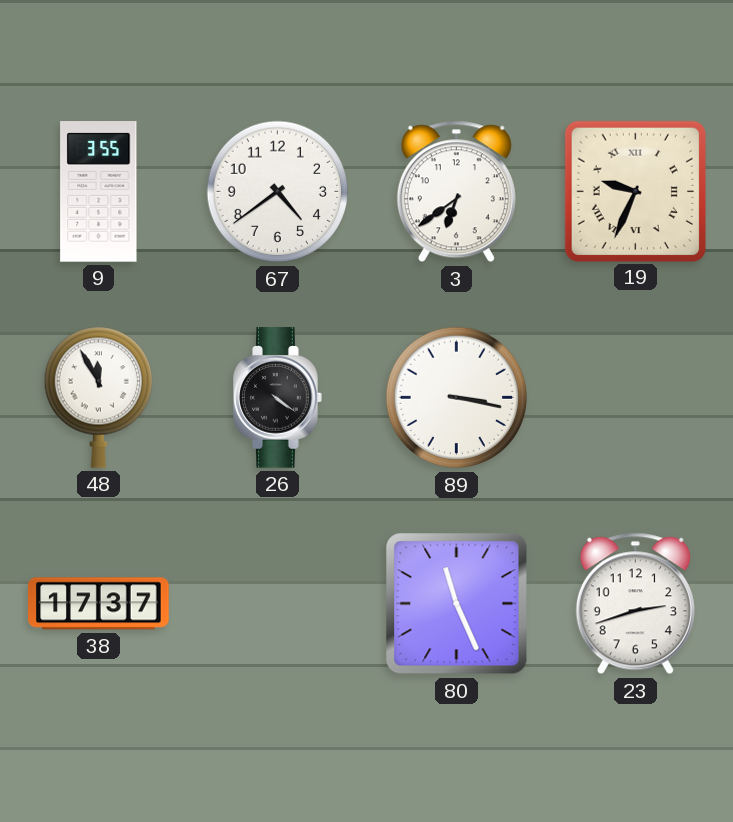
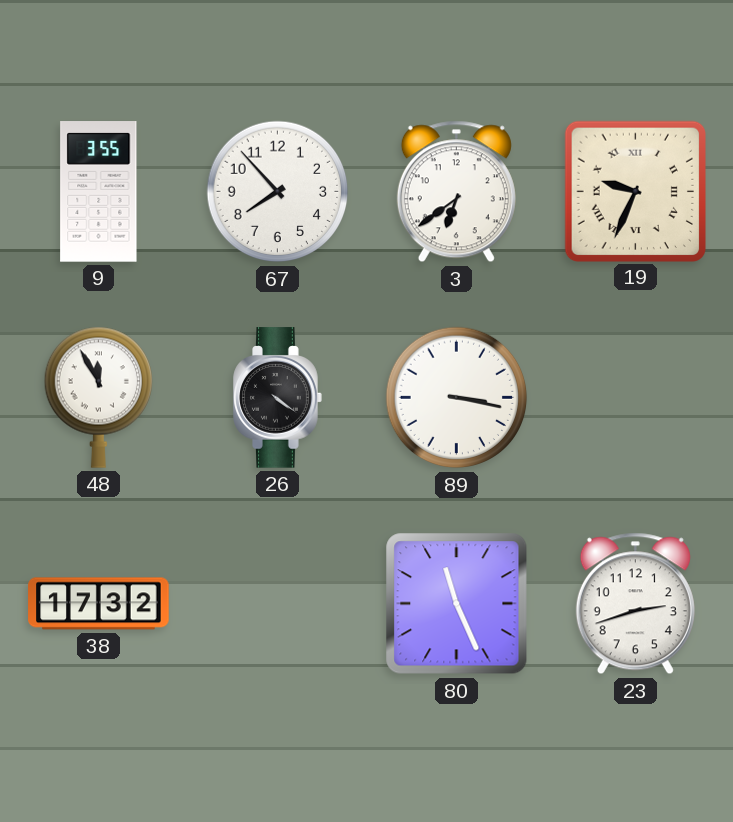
67: 4:39 -> 7:53 (278, 192)
38: 17:37 -> 17:32 (99, 604)
